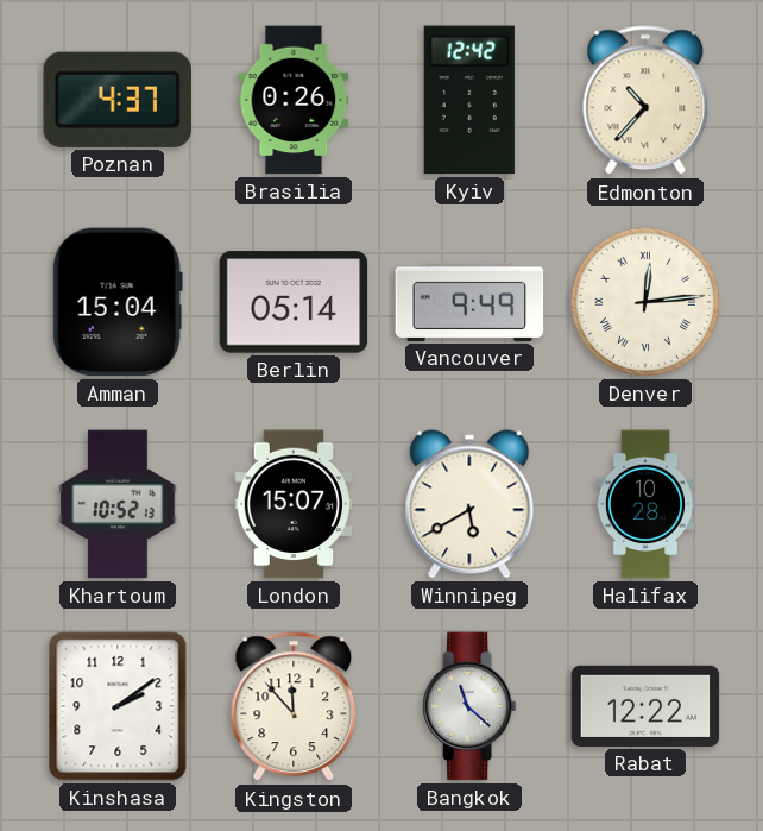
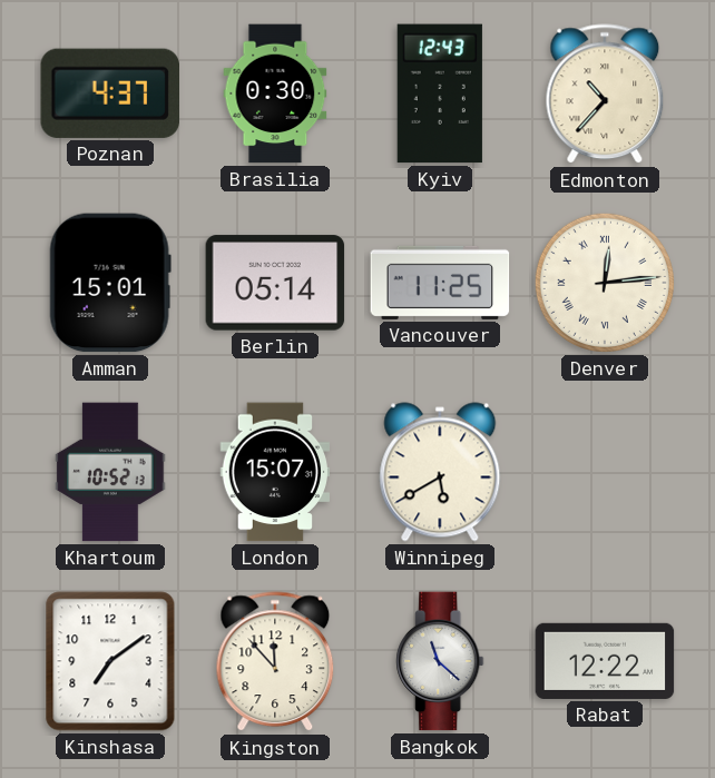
Brasilia: 0:26 -> 0:30 (275, 93)
Kyiv: 12:42 -> 12:43 (440, 93)
Amman: 15:04 -> 15:01 (110, 283)
Vancouver: 9:49 -> 11:25 (440, 283)
Halifax: 10:28 -> none (645, 504)
Kinshasa: 2:09 -> 7:09 (110, 661)
